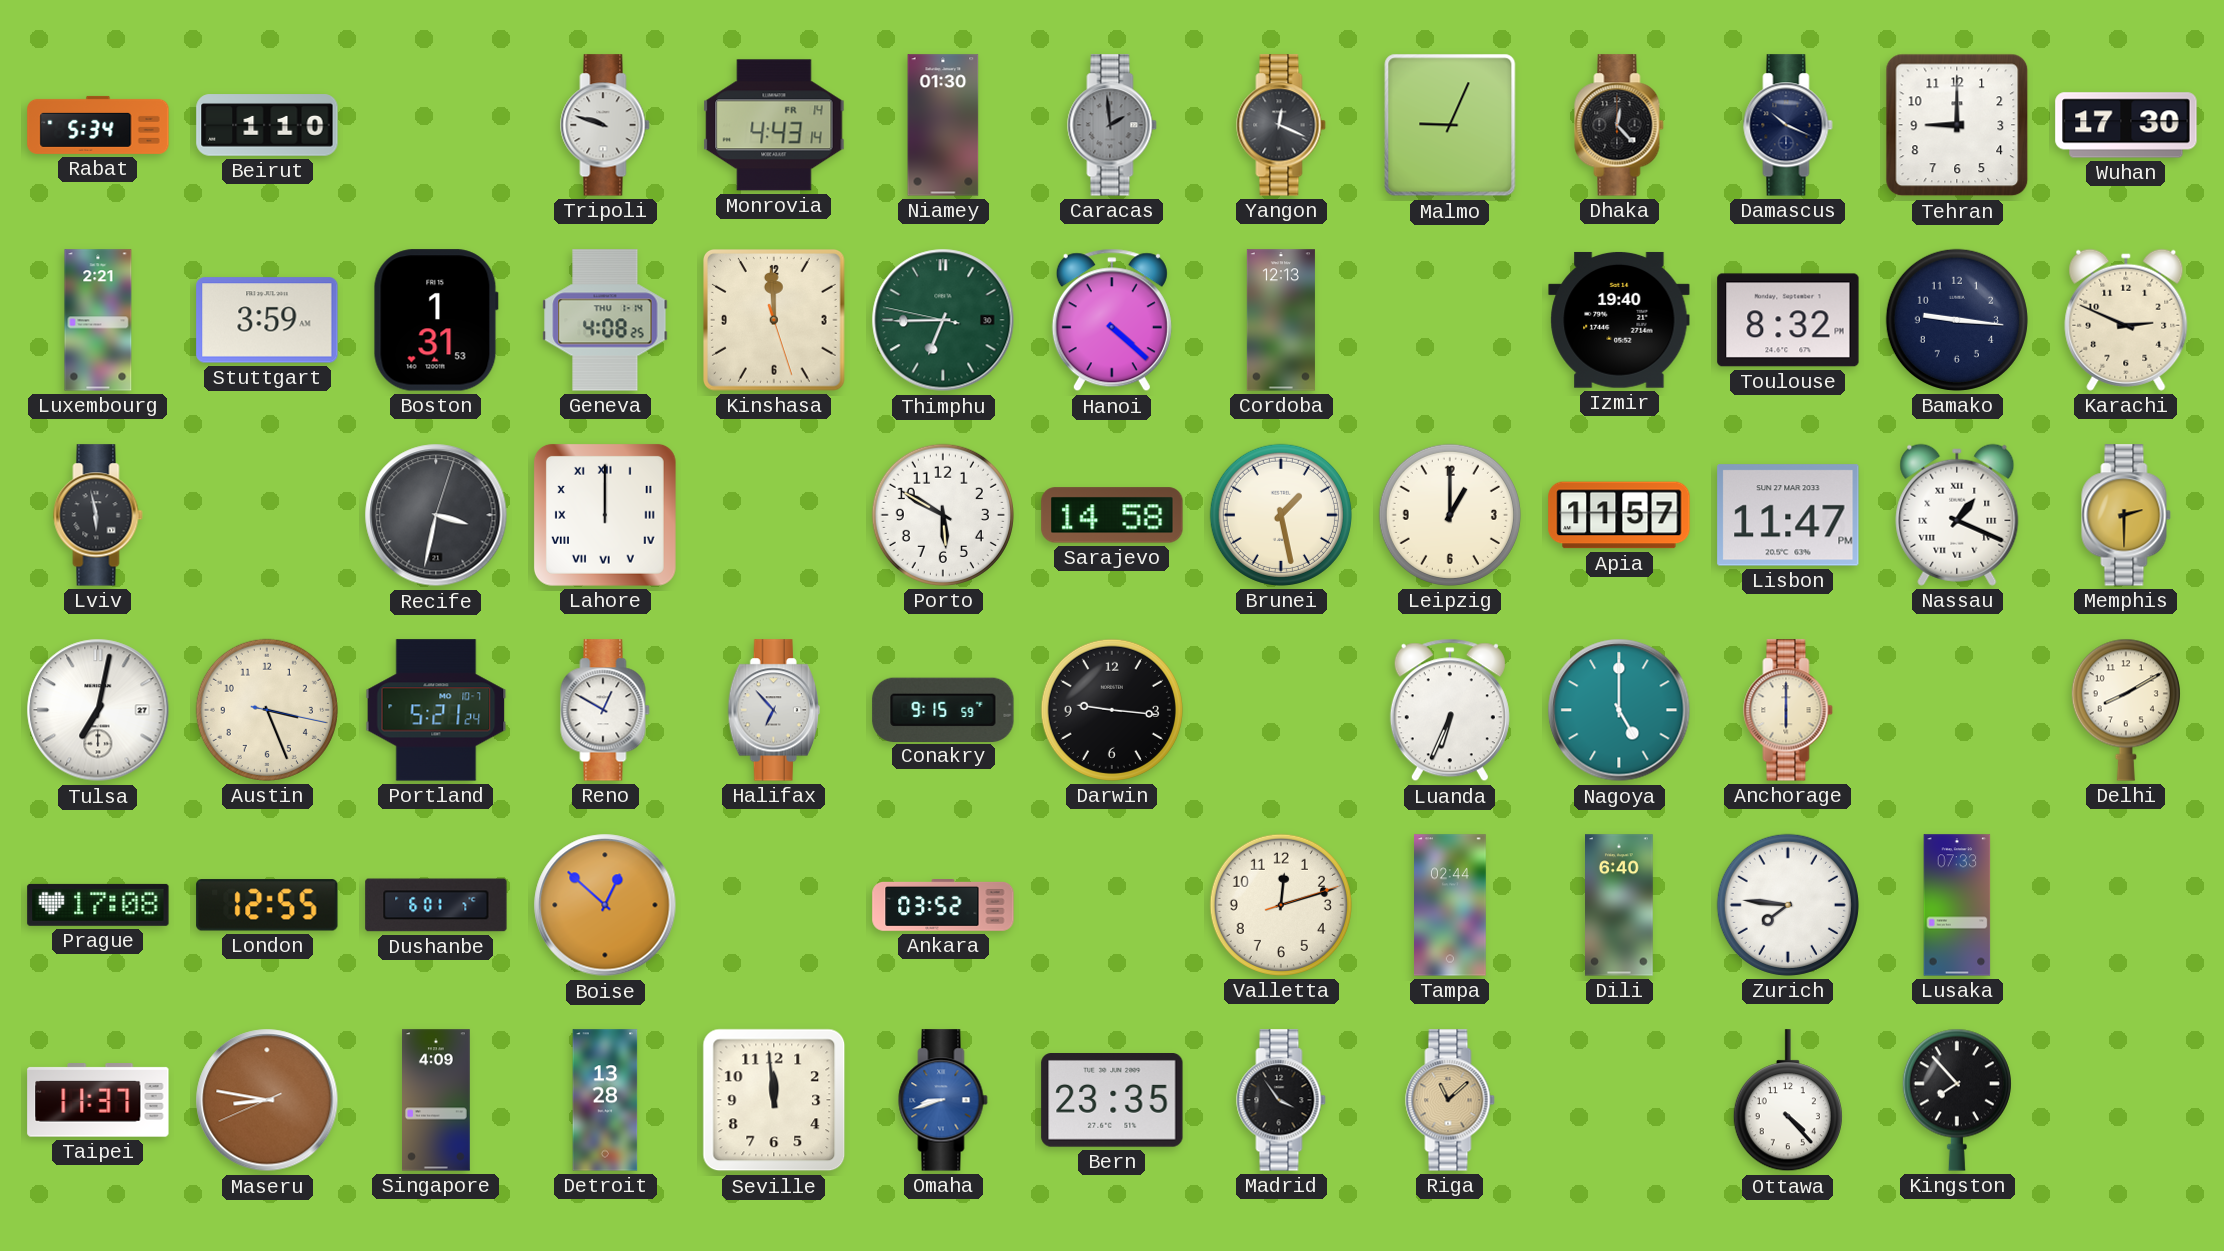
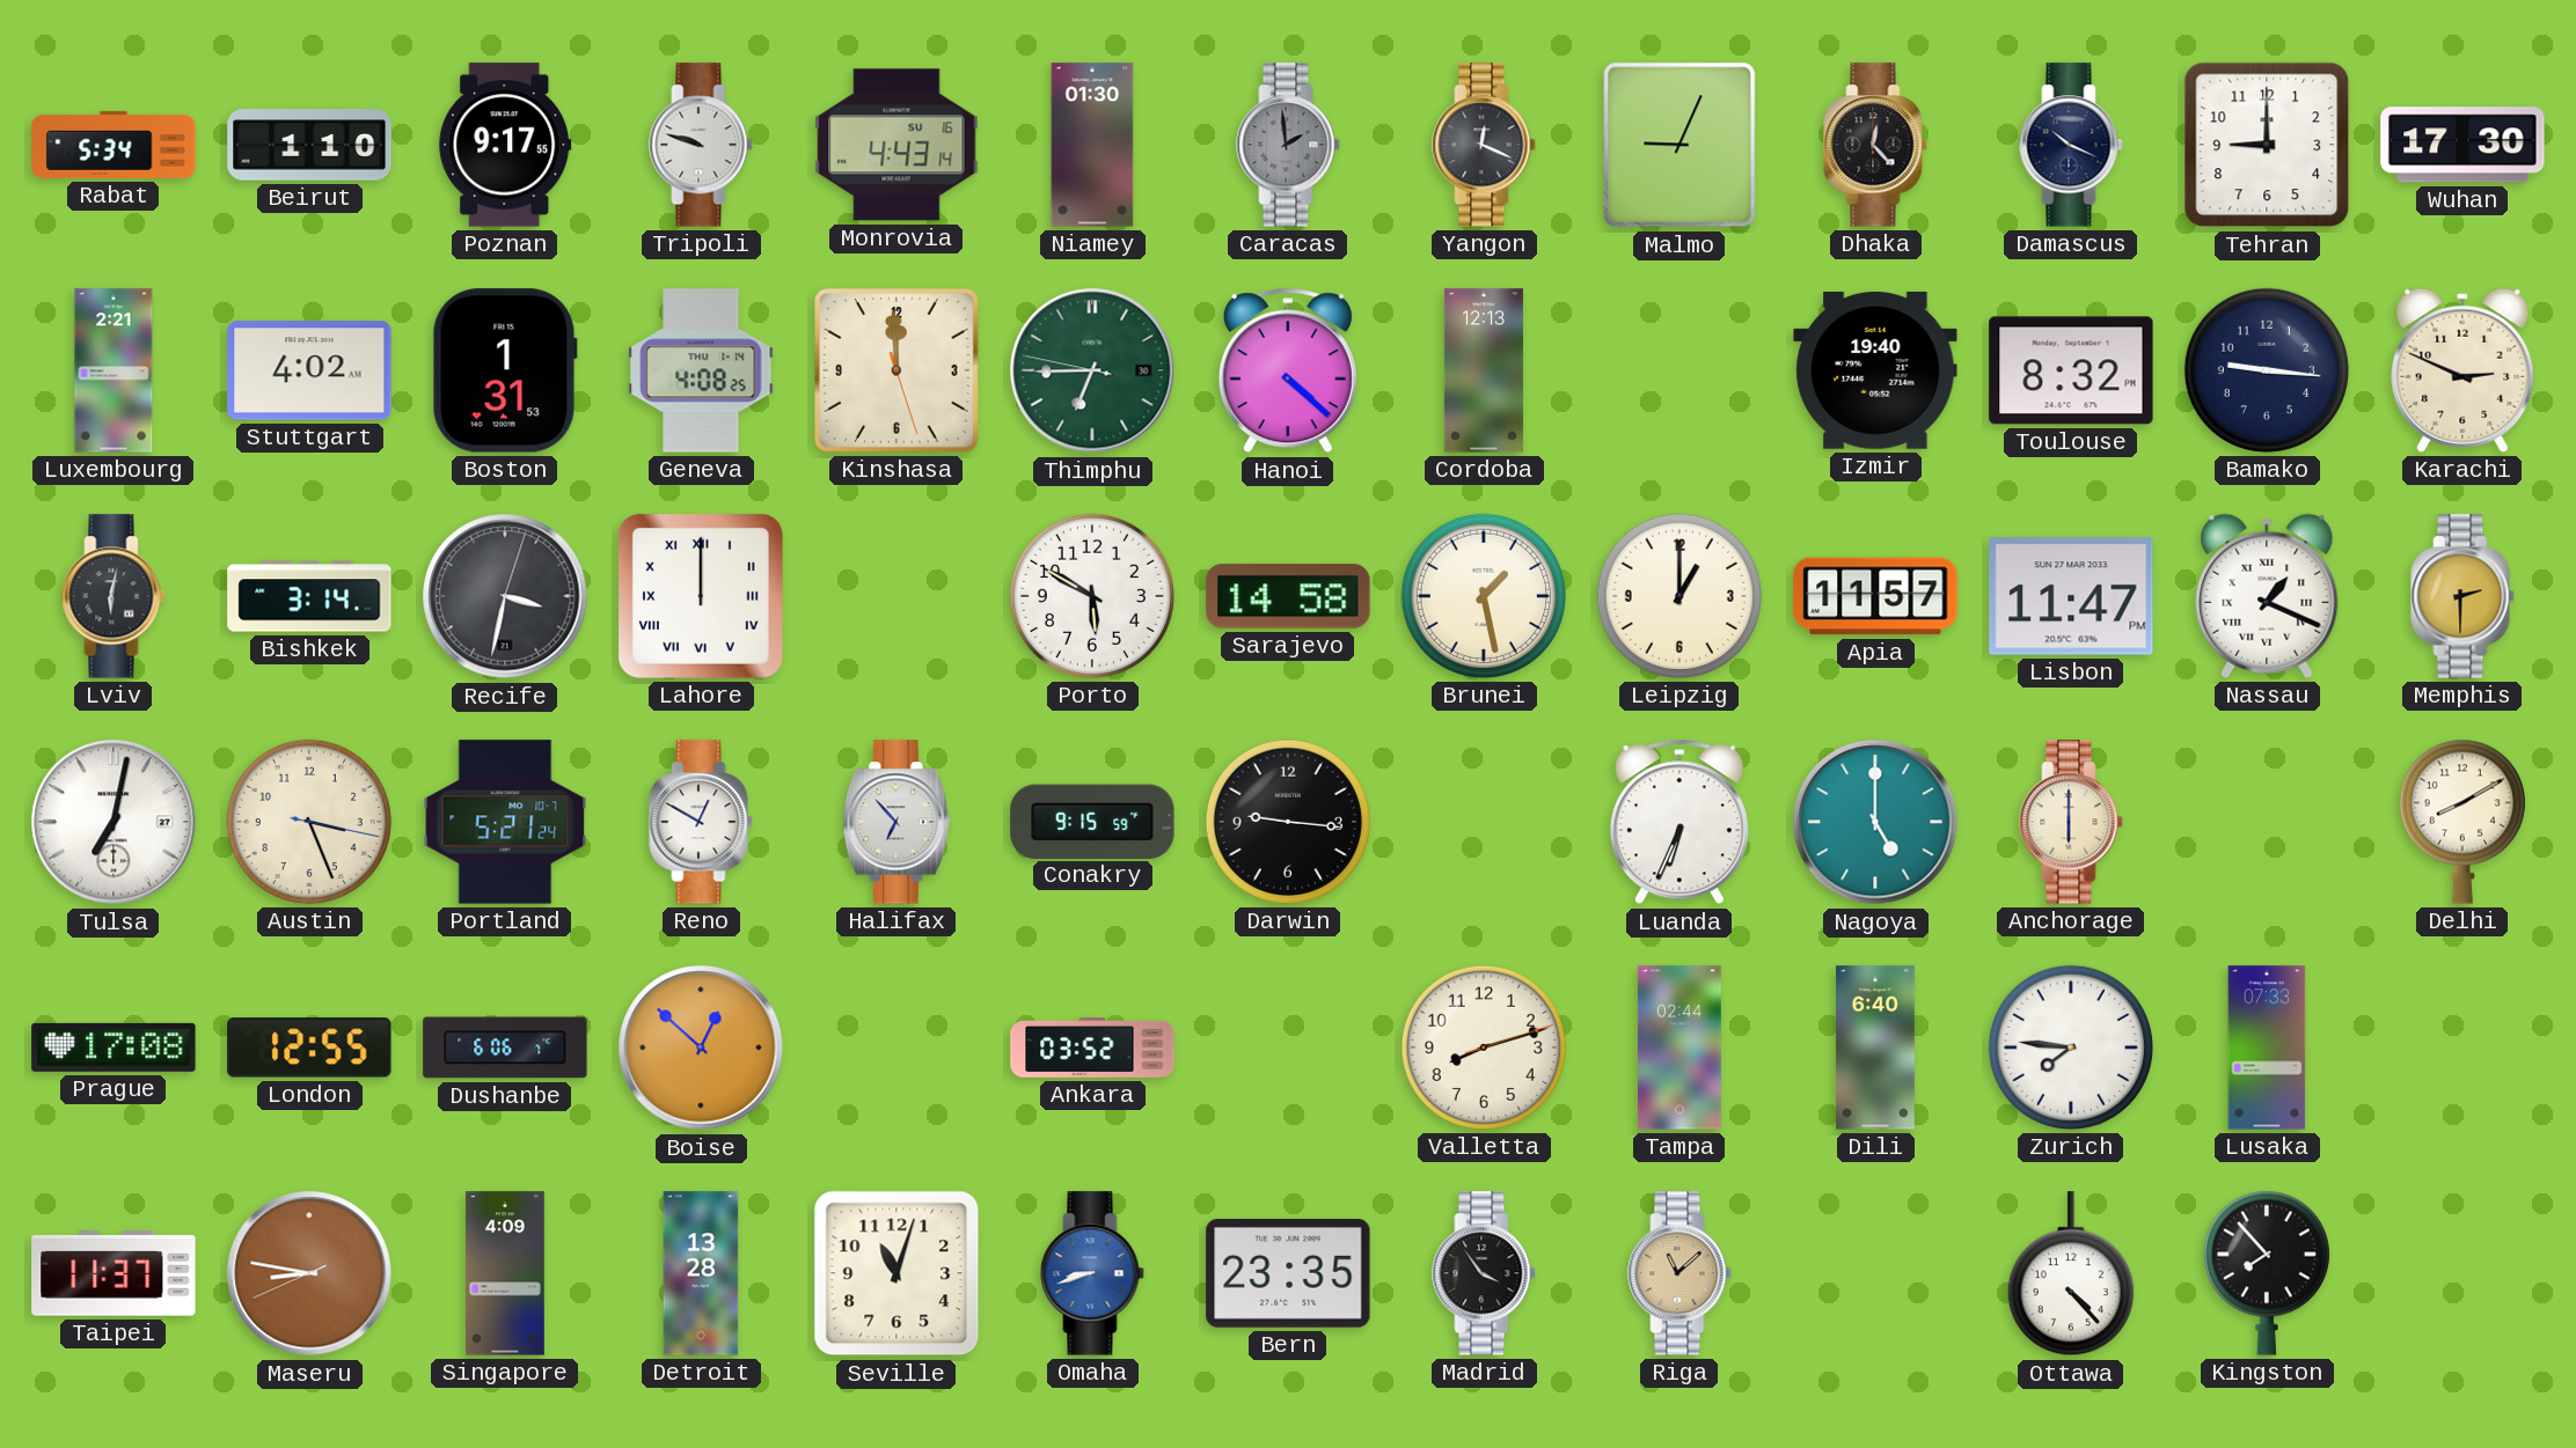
Poznan: none -> 9:17 (505, 145)
Monrovia date: FR 14 -> SU 16 (897, 145)
Stuttgart: 3:59 -> 4:02 (309, 370)
Lviv: 5:58 -> 6:02 (114, 596)
Bishkek: none -> 3:14 (309, 596)
Dushanbe: 6:01 -> 6:06 (505, 1048)
Valletta: 12:12 -> 8:12 (1484, 1048)
Seville: 11:59 -> 11:03 (897, 1273)
